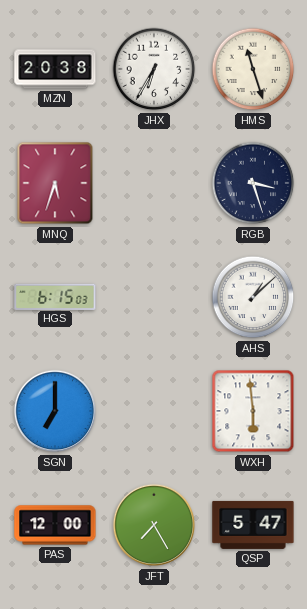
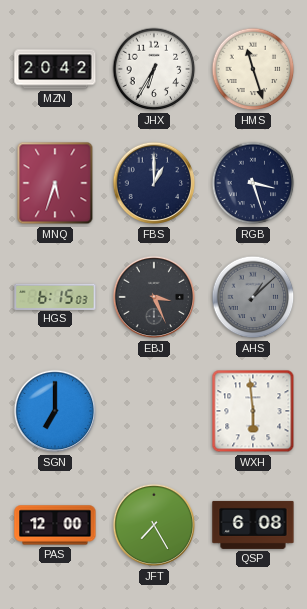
MZN: 20:38 -> 20:42 (55, 69)
FBS: none -> 1:00 (154, 183)
EBJ: none -> 3:26 (154, 297)
AHS dial: white -> grey (253, 297)
QSP: 5:47 -> 6:08 (253, 525)
